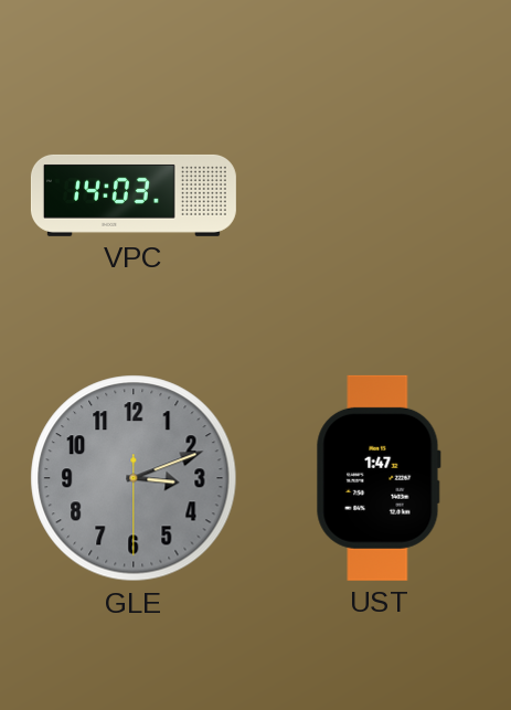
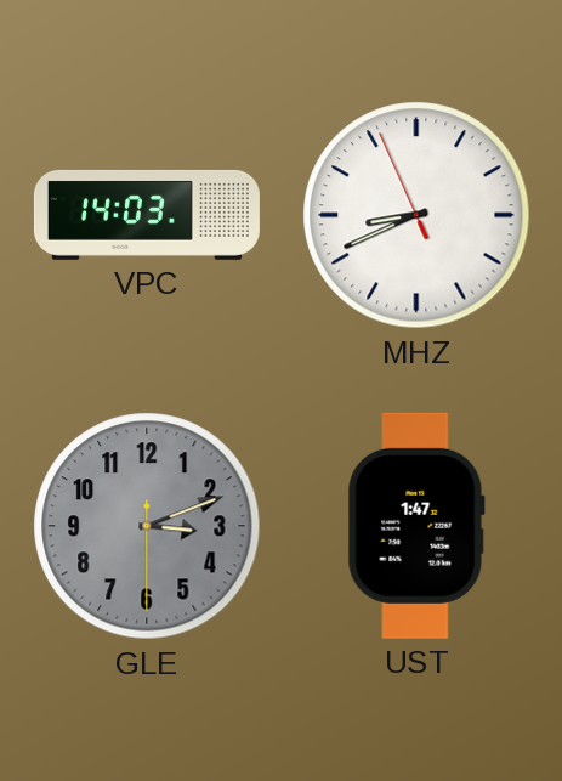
MHZ: none -> 8:40 (416, 215)
